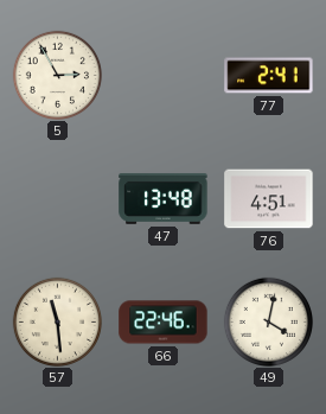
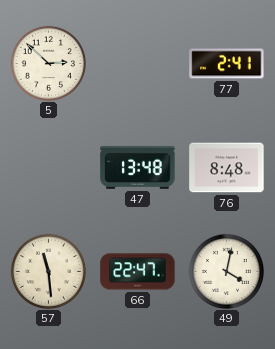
5: 2:55 -> 2:52 (48, 63)
76: 4:51 -> 8:48 (227, 168)
66: 22:46 -> 22:47 (138, 272)
